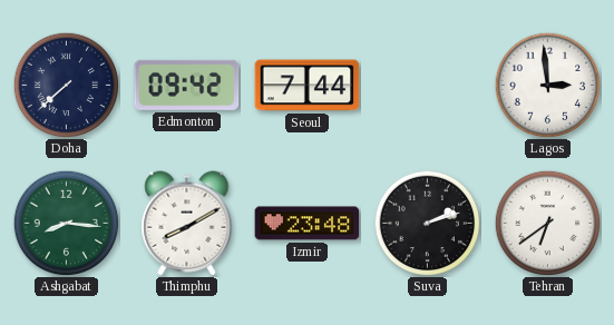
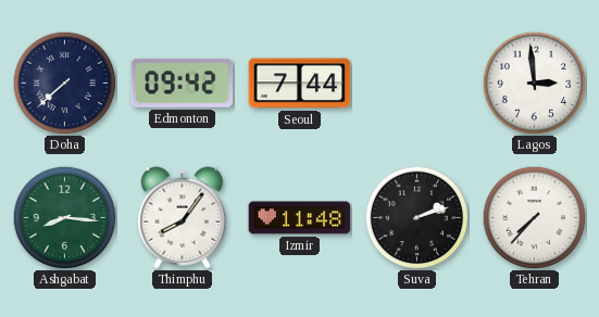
Thimphu: 8:10 -> 8:06 (183, 218)
Izmir: 23:48 -> 11:48 (300, 218)
Tehran: 6:39 -> 7:37 (534, 217)
